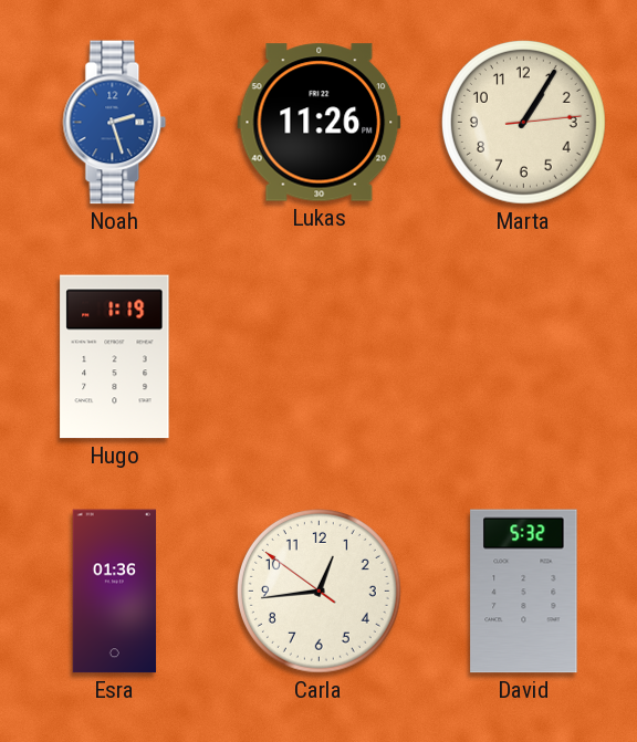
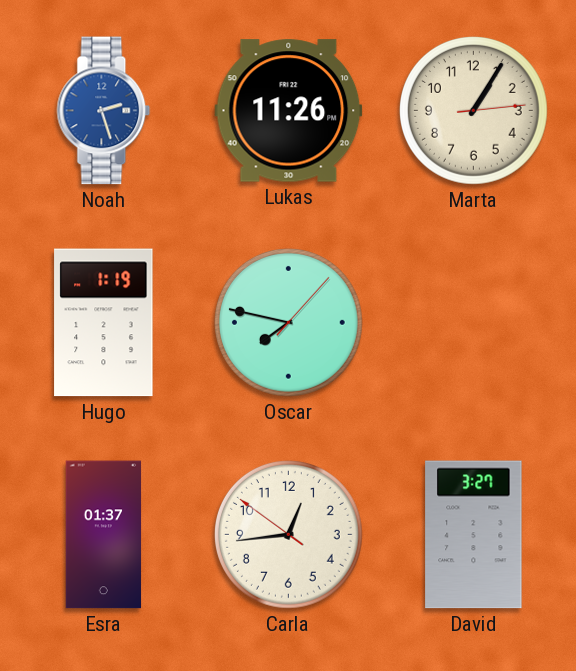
Oscar: none -> 7:47 (288, 322)
Esra: 01:36 -> 01:37 (104, 535)
David: 5:32 -> 3:27 (474, 535)
